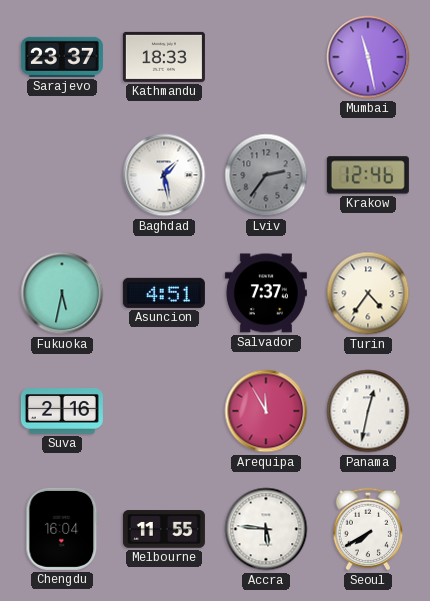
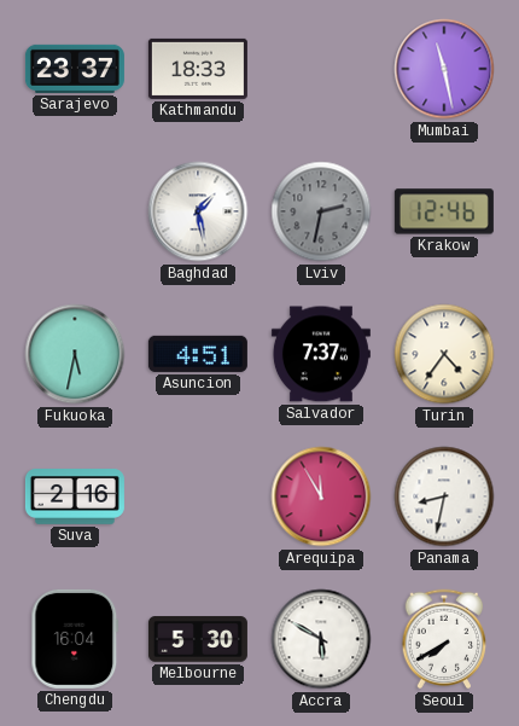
Lviv: 2:36 -> 2:32 (321, 211)
Panama: 12:32 -> 8:32 (444, 496)
Melbourne: 11:55 -> 5:30 (198, 639)
Accra: 5:46 -> 5:50 (321, 639)
